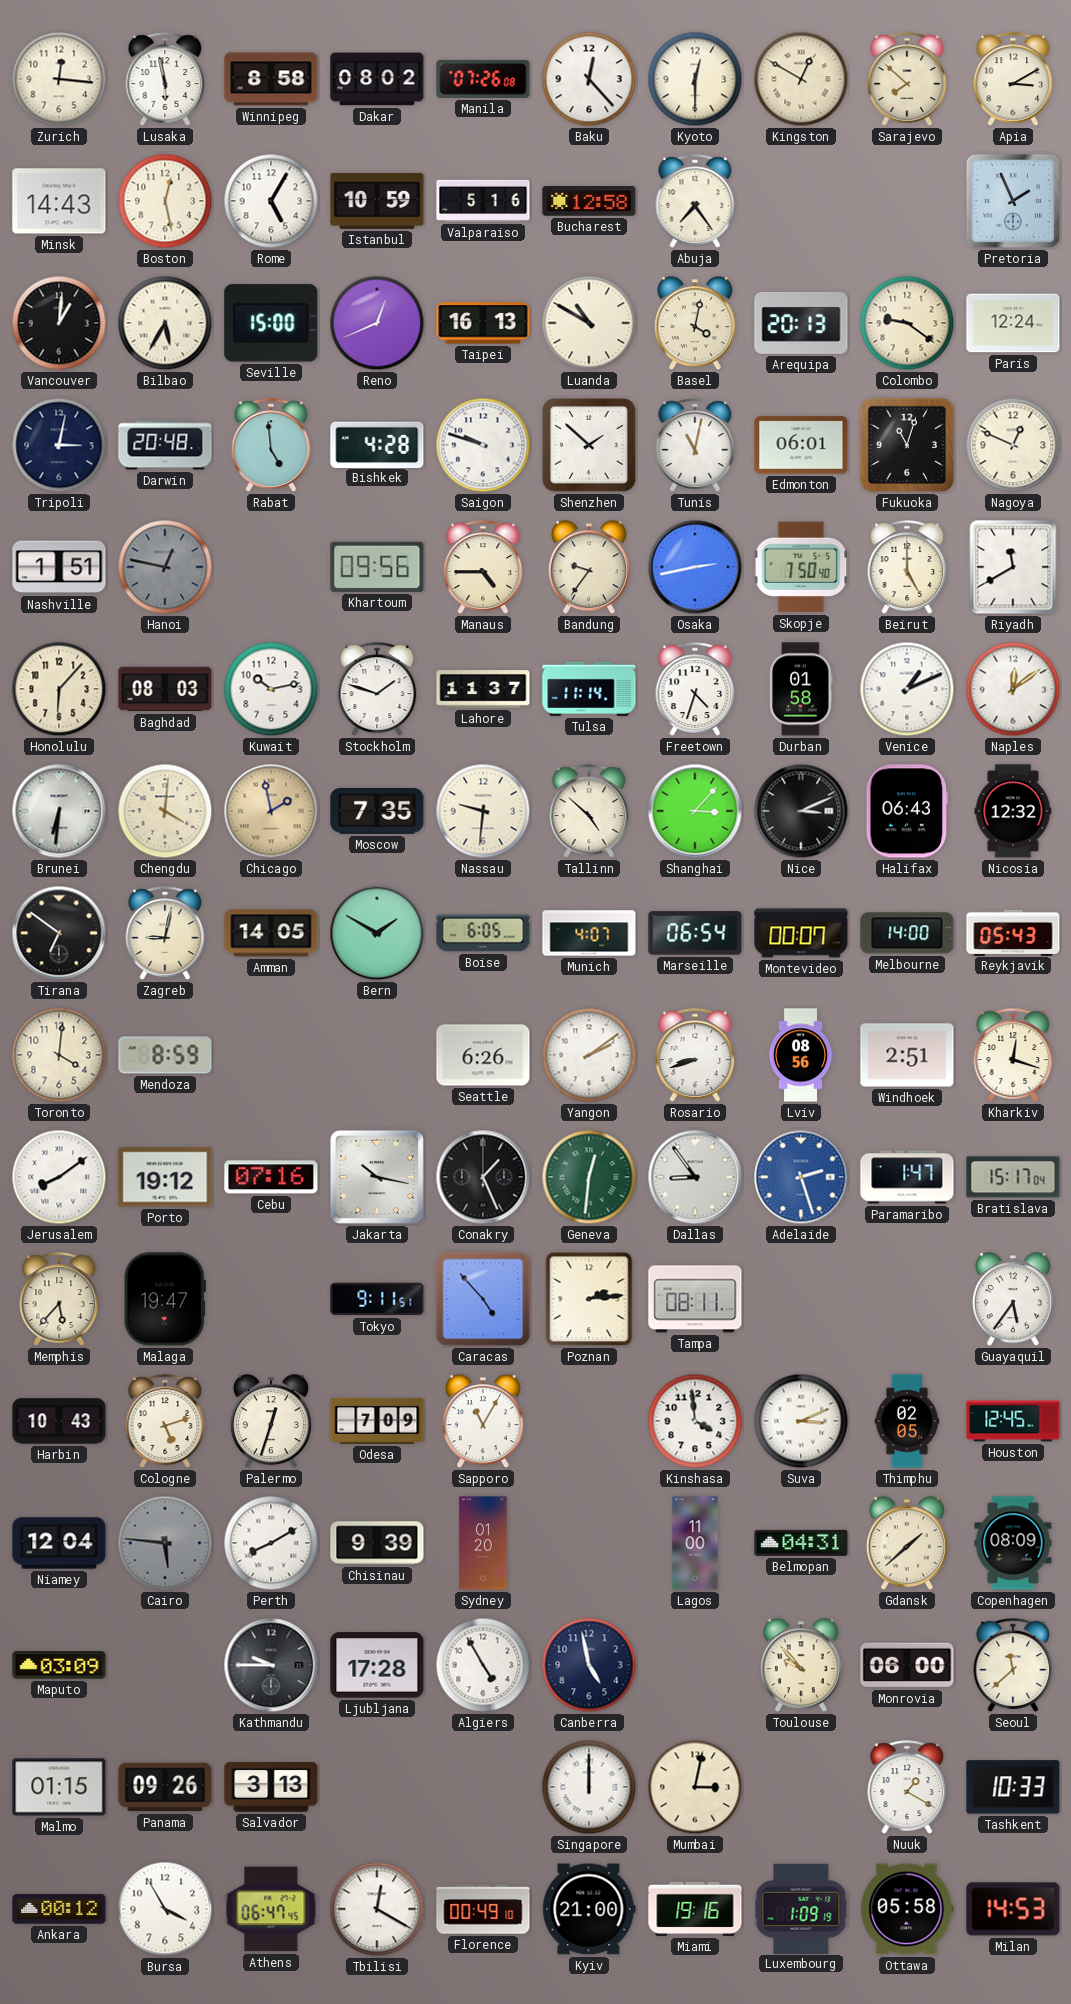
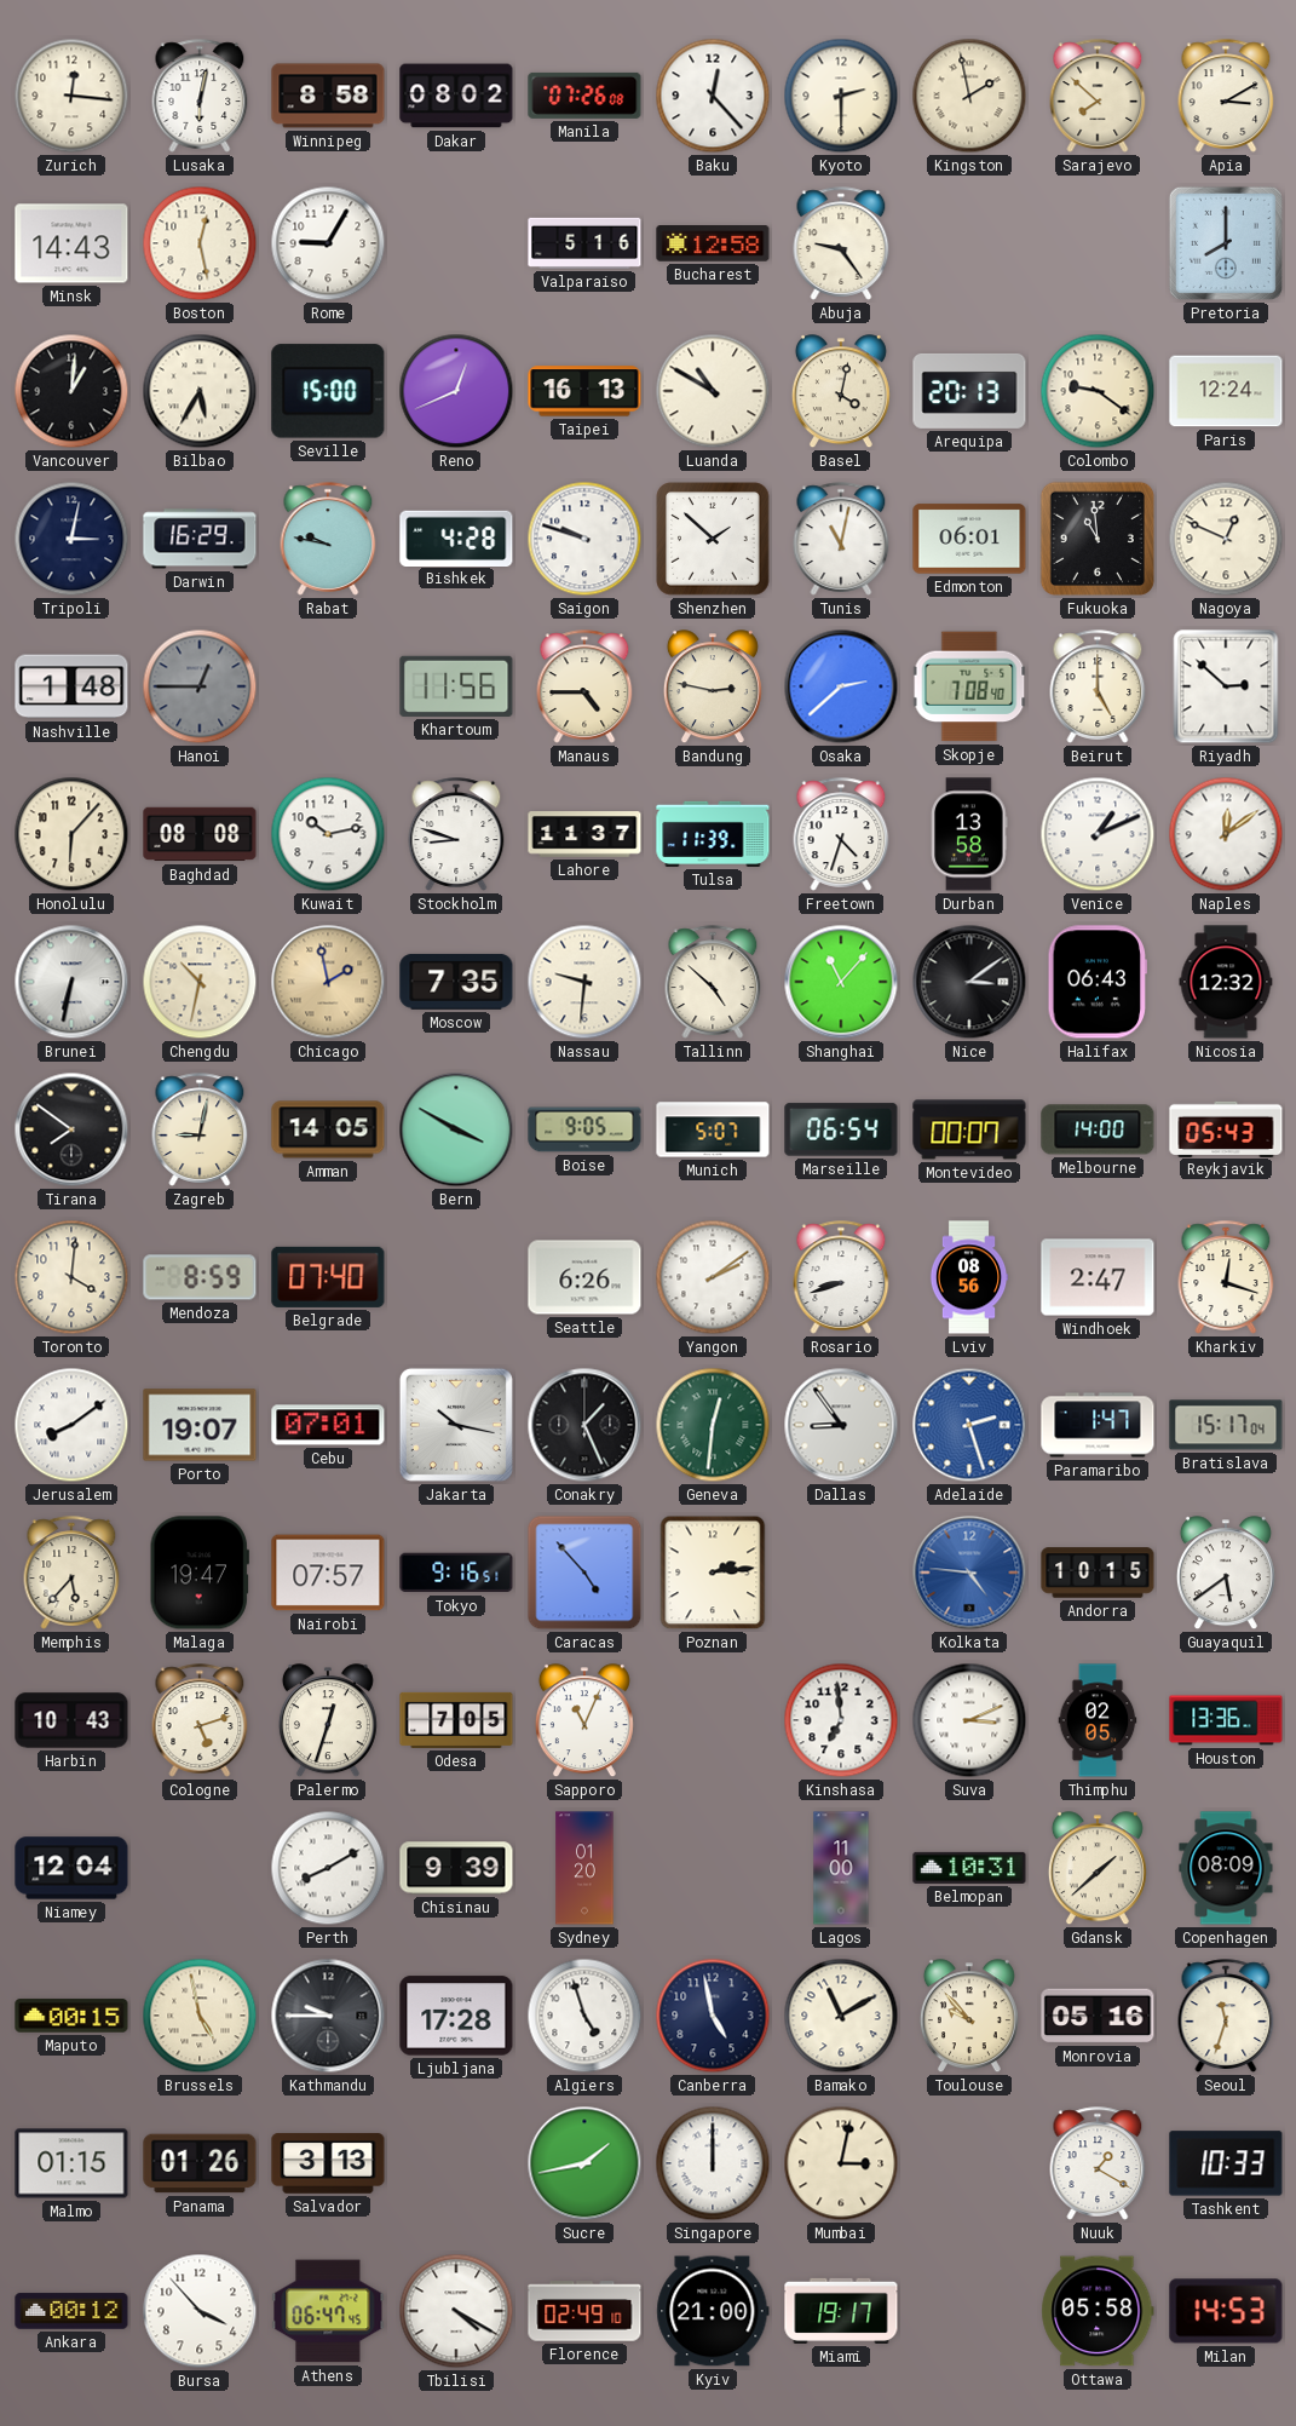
Lusaka: 5:58 -> 6:02 (200, 96)
Kyoto: 12:30 -> 2:30 (841, 96)
Kingston: 12:50 -> 1:58 (969, 96)
Rome: 5:05 -> 9:05 (328, 243)
Istanbul: 10:59 -> none (377, 201)
Abuja: 7:24 -> 9:24 (841, 243)
Pretoria: 1:56 -> 8:00 (1226, 243)
Darwin: 20:48 -> 16:29 (200, 539)
Rabat: 4:59 -> 9:47 (328, 539)
Fukuoka: 11:03 -> 10:59 (1098, 539)
Nashville: 1:51 -> 1:48 (71, 686)
Hanoi: 12:47 -> 12:45 (200, 686)
Khartoum: 09:56 -> 11:56 (456, 686)
Bandung: 9:36 -> 2:47 (713, 688)
Osaka: 2:43 -> 2:38 (841, 686)
Skopje: 7:50 -> 7:08 (969, 686)
Riyadh: 11:40 -> 2:52 (1226, 686)
Baghdad: 08:03 -> 08:08 (200, 834)
Stockholm: 1:48 -> 8:48 (456, 834)
Tulsa: 11:14 -> 11:39 (713, 834)
Durban: 01:58 -> 13:58 (969, 834)
Brunei: 6:31 -> 6:32 (71, 982)
Chengdu: 4:01 -> 10:32 (200, 982)
Shanghai: 3:07 -> 11:07 (841, 982)
Nice: 3:11 -> 3:09 (969, 982)
Tirana: 6:51 -> 7:51 (71, 1129)
Bern: 1:50 -> 3:50 (456, 1129)
Boise: 6:05 -> 9:05 (584, 1129)
Munich: 4:07 -> 5:07 (713, 1129)
Belgrade: none -> 07:40 (328, 1277)
Windhoek: 2:51 -> 2:47 (1098, 1277)
Porto: 19:12 -> 19:07 (200, 1425)
Cebu: 07:16 -> 07:01 (328, 1425)
Nairobi: none -> 07:57 (328, 1573)
Tokyo: 9:11 -> 9:16 (456, 1573)
Tampa: 08:11 -> none (695, 1299)
Kolkata: none -> 4:46 (969, 1573)
Andorra: none -> 10:15 (1098, 1573)
Guayaquil: 5:36 -> 5:39 (1226, 1574)
Odesa: 7:09 -> 7:05 (456, 1720)
Sapporo: 11:05 -> 11:04 (584, 1721)
Kinshasa: 3:59 -> 6:59 (841, 1720)
Houston: 12:45 -> 13:36 (1226, 1720)
Cairo: 5:46 -> none (165, 1543)
Belmopan: 04:31 -> 10:31 (969, 1868)
Maputo: 03:09 -> 00:15 (71, 2016)
Brussels: none -> 4:58 (200, 2016)
Algiers: 4:55 -> 4:57 (584, 2016)
Bamako: none -> 11:10 (841, 2016)
Monrovia: 06:00 -> 05:16 (1098, 2016)
Seoul: 11:38 -> 11:33 (1226, 2016)
Panama: 09:26 -> 01:26 (200, 2163)
Sucre: none -> 1:43 (584, 2163)
Bursa: 3:55 -> 3:53 (200, 2311)
Tbilisi: 12:20 -> 4:20 (456, 2311)
Florence: 00:49 -> 02:49 (584, 2311)
Miami: 19:16 -> 19:17 (841, 2311)
Luxembourg: 1:09 -> none (801, 1908)
